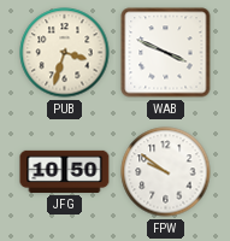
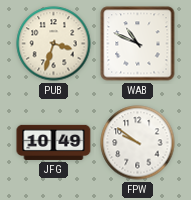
WAB: 3:49 -> 10:49 (138, 44)
JFG: 10:50 -> 10:49 (54, 142)
